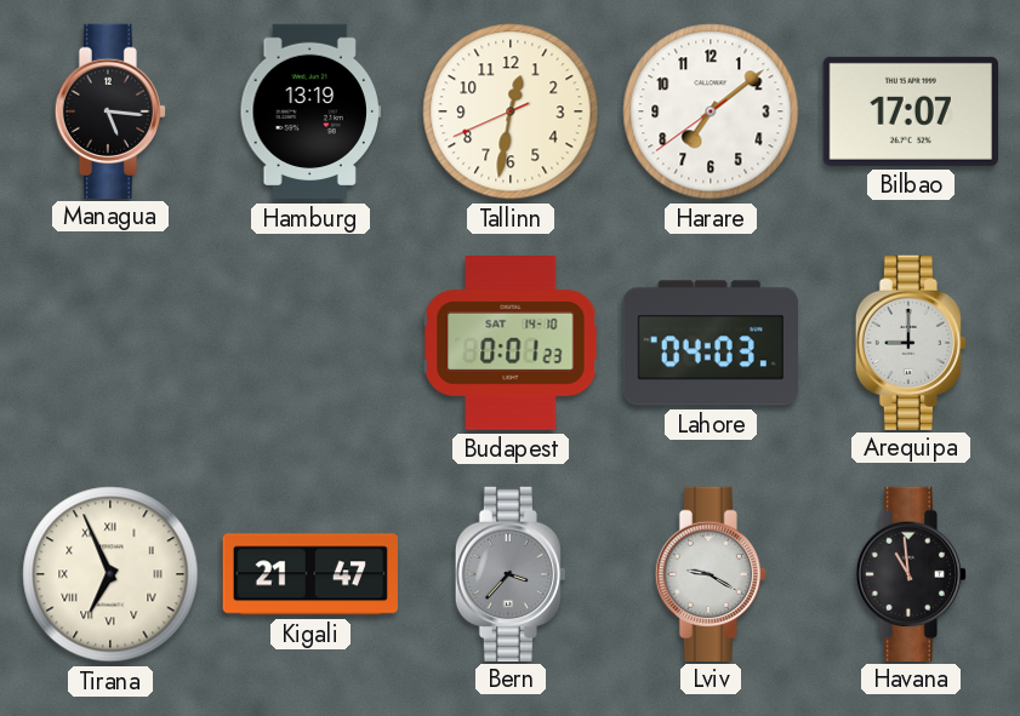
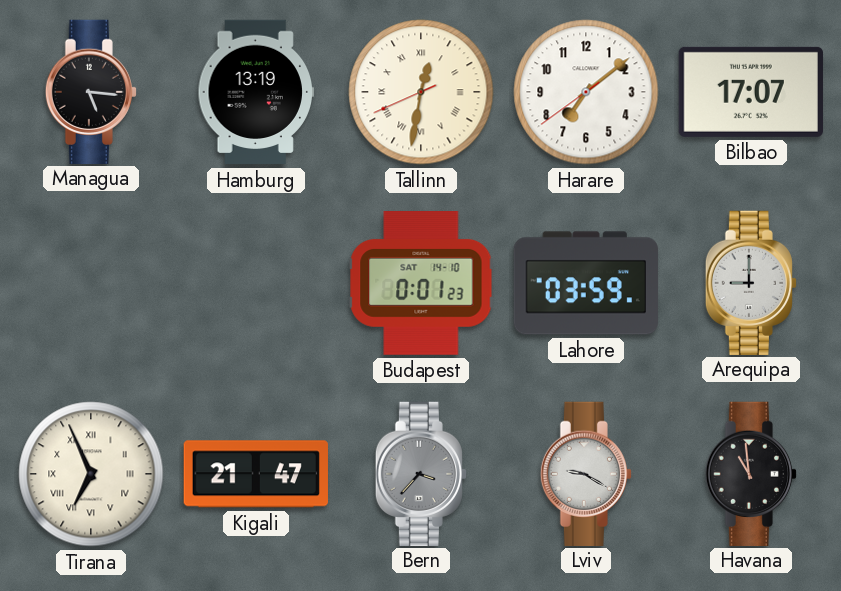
Tallinn numerals: Arabic -> Roman (421, 92)
Lahore: 04:03 -> 03:59 (585, 283)
